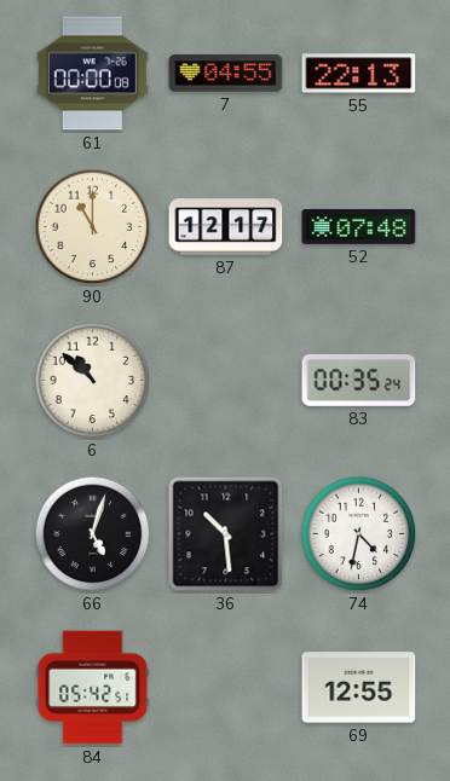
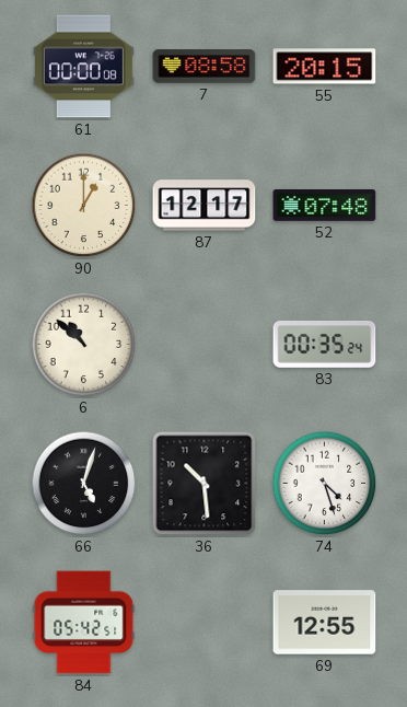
7: 04:55 -> 08:58 (205, 67)
55: 22:13 -> 20:15 (325, 67)
90: 11:00 -> 1:00 (84, 206)
74: 4:32 -> 4:27 (325, 484)
